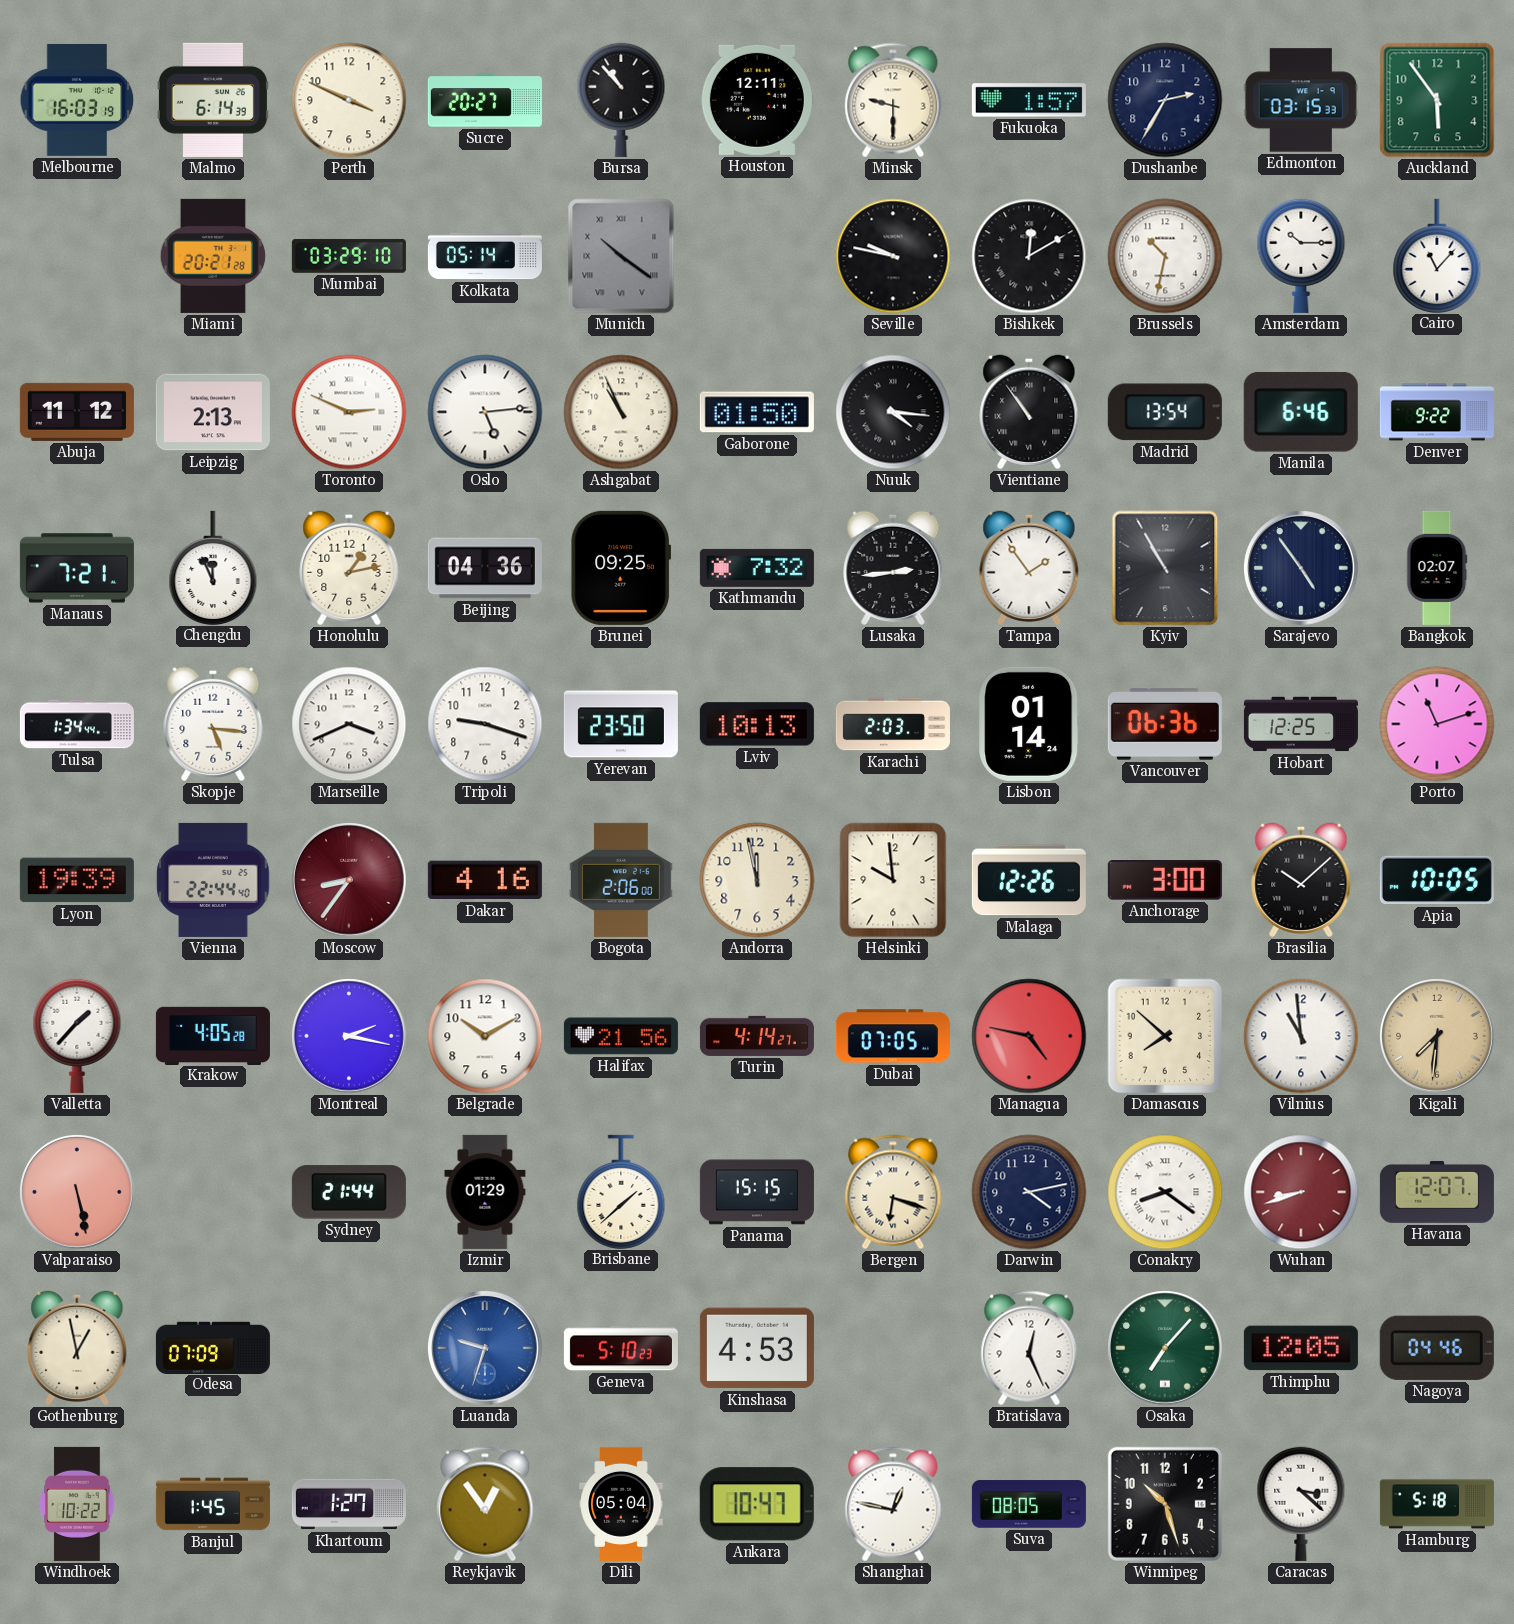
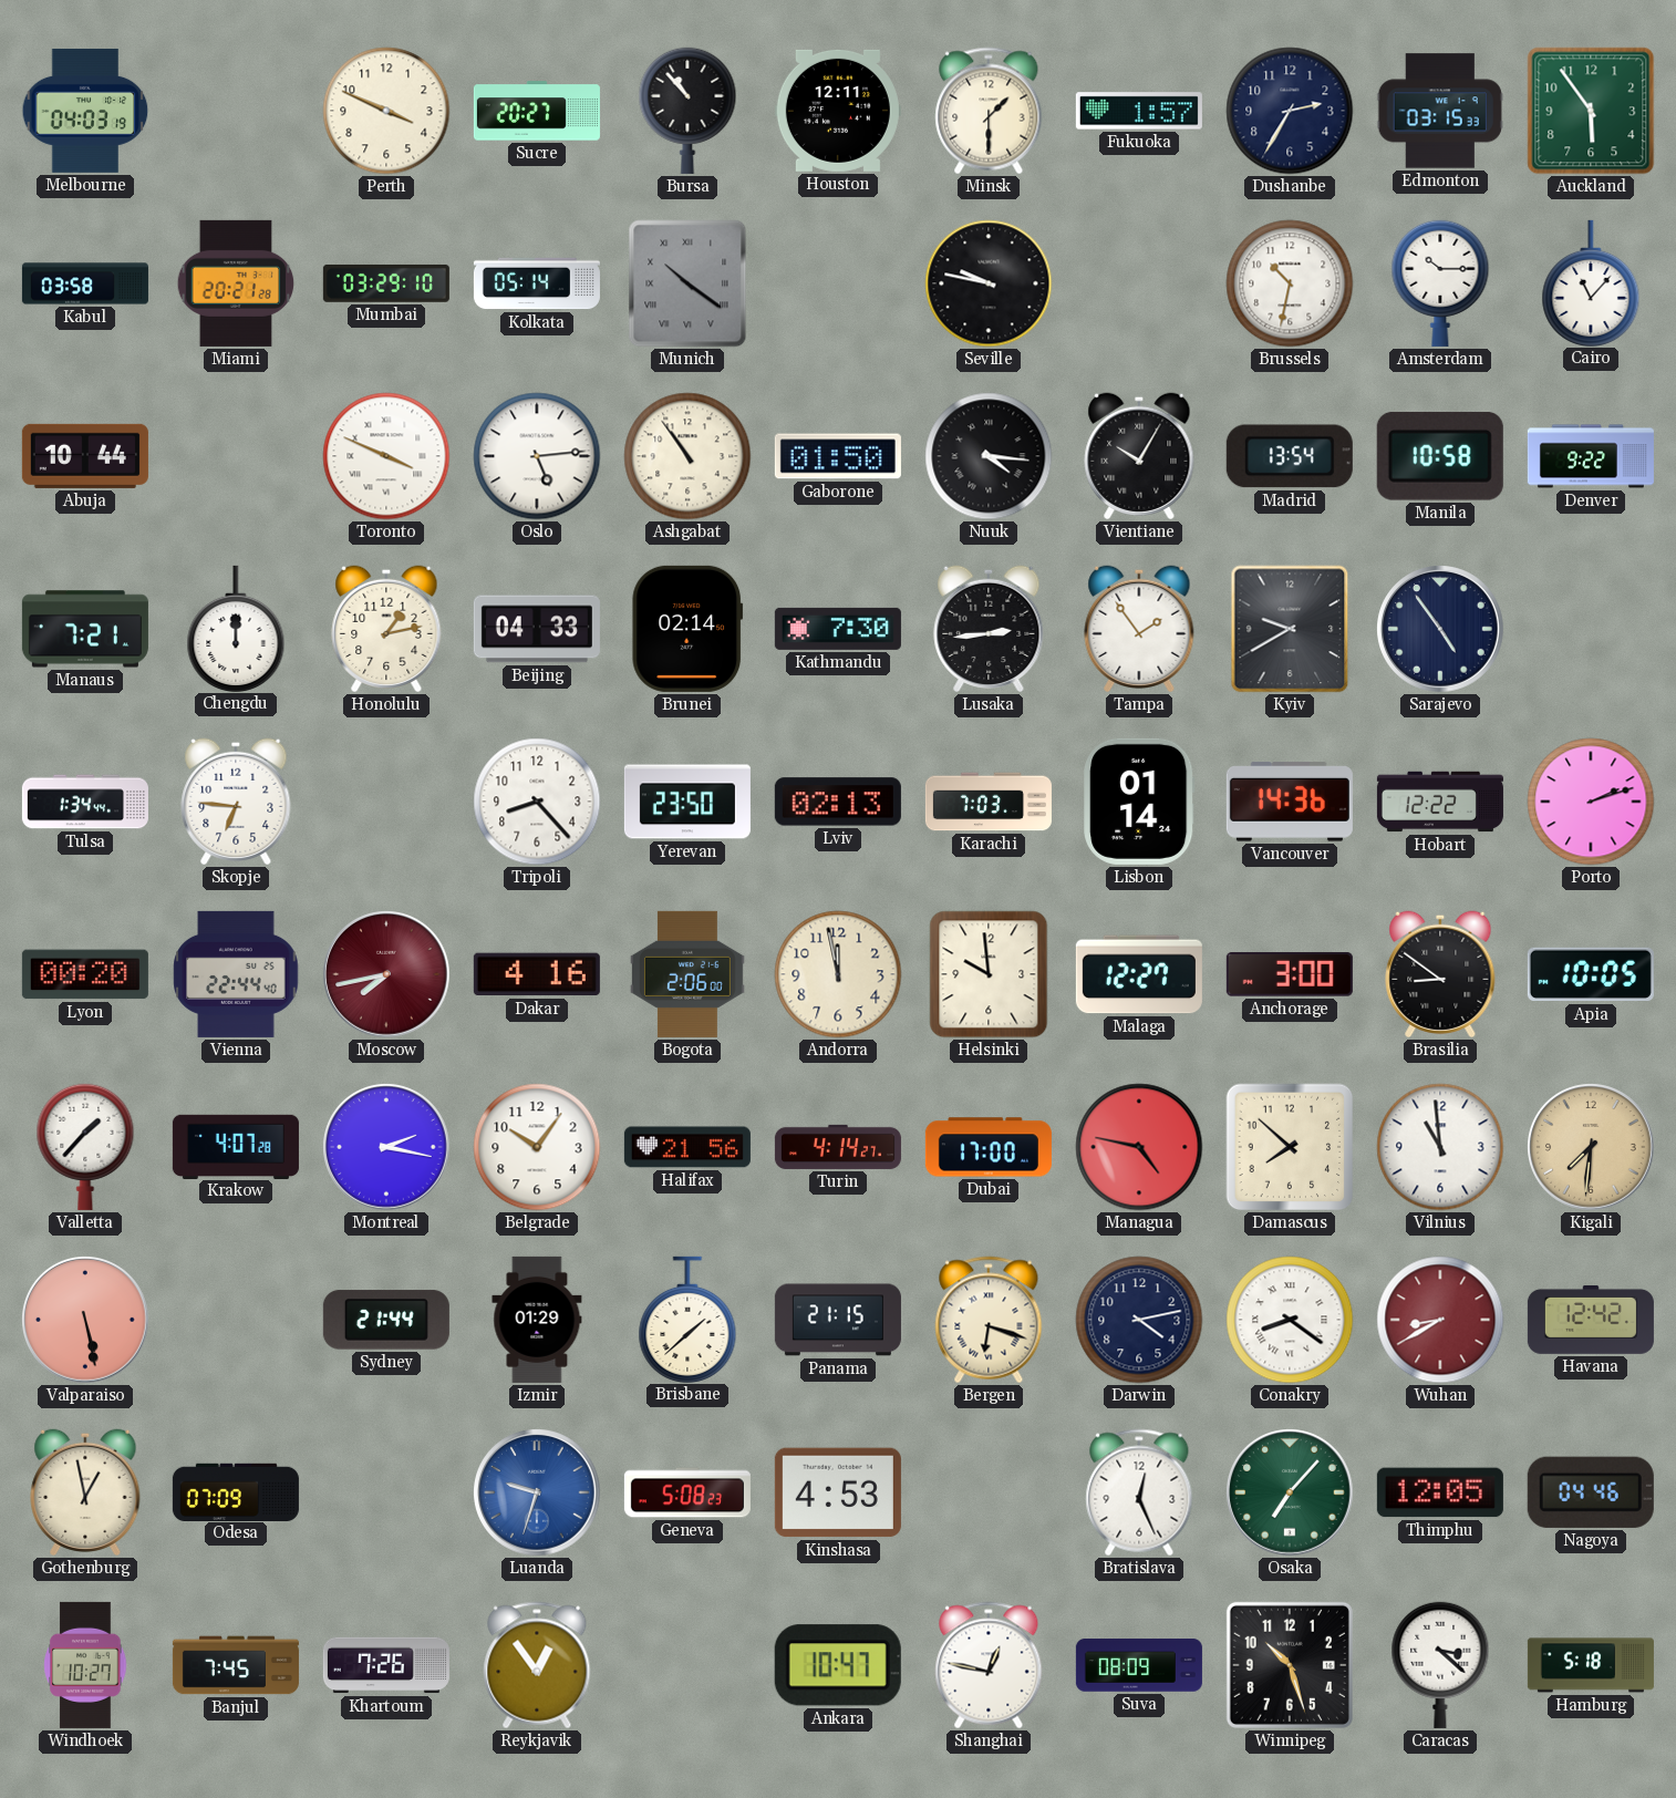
Melbourne: 16:03 -> 04:03 (85, 111)
Malmo: 6:14 -> none (213, 100)
Minsk: 9:30 -> 1:30 (989, 111)
Kabul: none -> 03:58 (85, 283)
Bishkek: 12:10 -> none (1029, 256)
Abuja: 11:12 -> 10:44 (85, 456)
Leipzig: 2:13 -> none (213, 412)
Toronto: 2:49 -> 3:49 (386, 456)
Ashgabat: 10:56 -> 10:54 (687, 456)
Vientiane: 10:54 -> 10:05 (1139, 456)
Manila: 6:46 -> 10:58 (1440, 456)
Chengdu: 11:56 -> 12:00 (236, 628)
Beijing: 04:36 -> 04:33 (537, 629)
Brunei: 09:25 -> 02:14 (687, 629)
Kathmandu: 7:32 -> 7:30 (838, 629)
Kyiv: 10:55 -> 9:40 (1290, 629)
Bangkok: 02:07 -> none (1437, 568)
Skopje: 5:16 -> 6:46 (236, 802)
Marseille: 3:41 -> none (349, 724)
Tripoli: 9:18 -> 8:23 (537, 802)
Lviv: 10:13 -> 02:13 (838, 802)
Karachi: 2:03 -> 7:03 (989, 802)
Vancouver: 06:36 -> 14:36 (1290, 802)
Hobart: 12:25 -> 12:22 (1440, 802)
Porto: 11:12 -> 2:12 (1591, 802)
Lyon: 19:39 -> 00:20 (85, 974)
Moscow: 8:36 -> 7:43 (387, 975)
Malaga: 12:26 -> 12:27 (1139, 974)
Brasilia: 10:08 -> 8:51 (1440, 974)
Krakow: 4:05 -> 4:07 (236, 1146)
Belgrade: 10:10 -> 10:06 (537, 1147)
Dubai: 07:05 -> 17:00 (989, 1147)
Panama: 15:15 -> 21:15 (838, 1320)
Wuhan: 8:42 -> 8:40 (1440, 1320)
Havana: 12:07 -> 12:42 (1591, 1320)
Geneva: 5:10 -> 5:08 (687, 1492)
Windhoek: 10:22 -> 10:27 (85, 1665)
Banjul: 1:45 -> 7:45 (236, 1665)
Khartoum: 1:27 -> 7:26 (386, 1665)
Dili: 05:04 -> none (621, 1504)
Suva: 08:05 -> 08:09 (1139, 1665)
